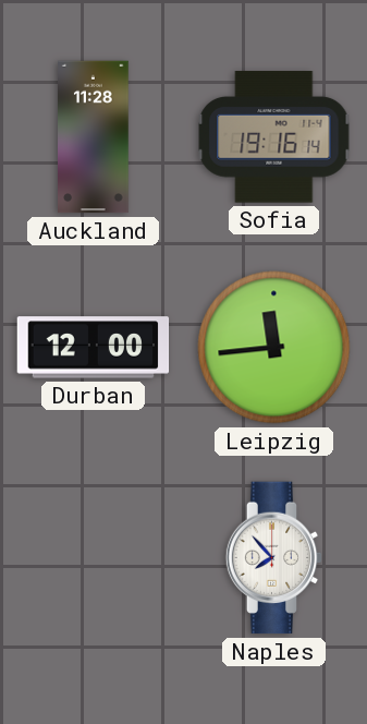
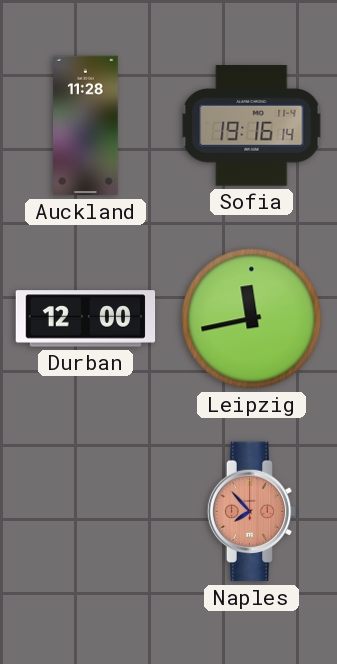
Leipzig: 11:44 -> 11:43 (252, 319)
Naples dial: white -> salmon (252, 512)
